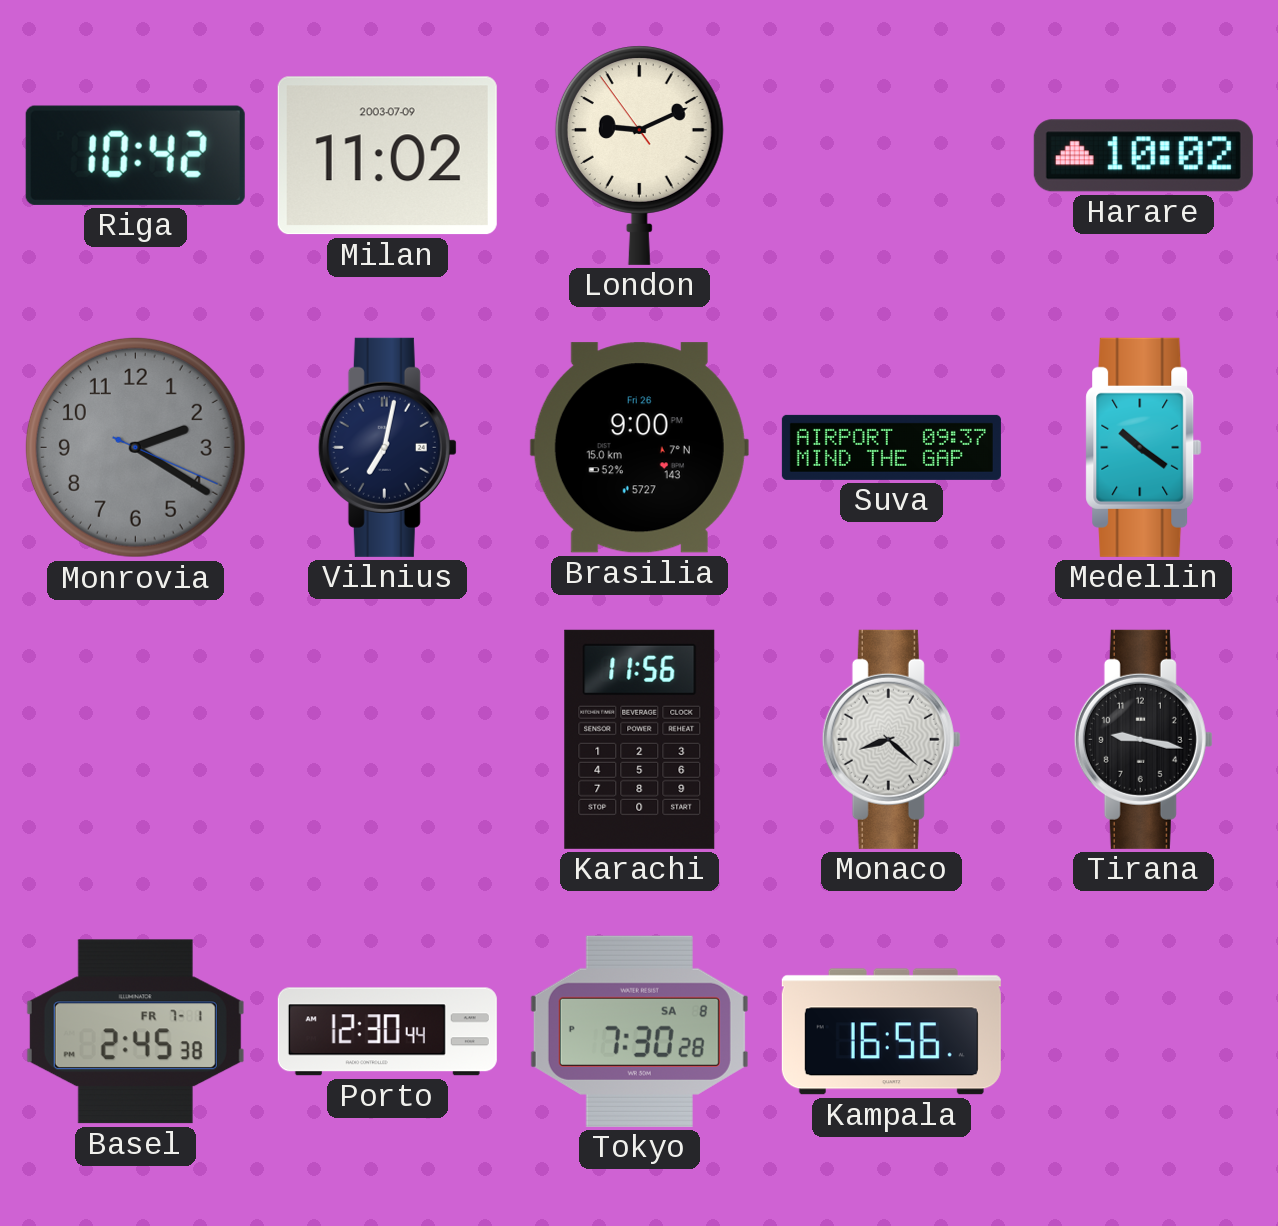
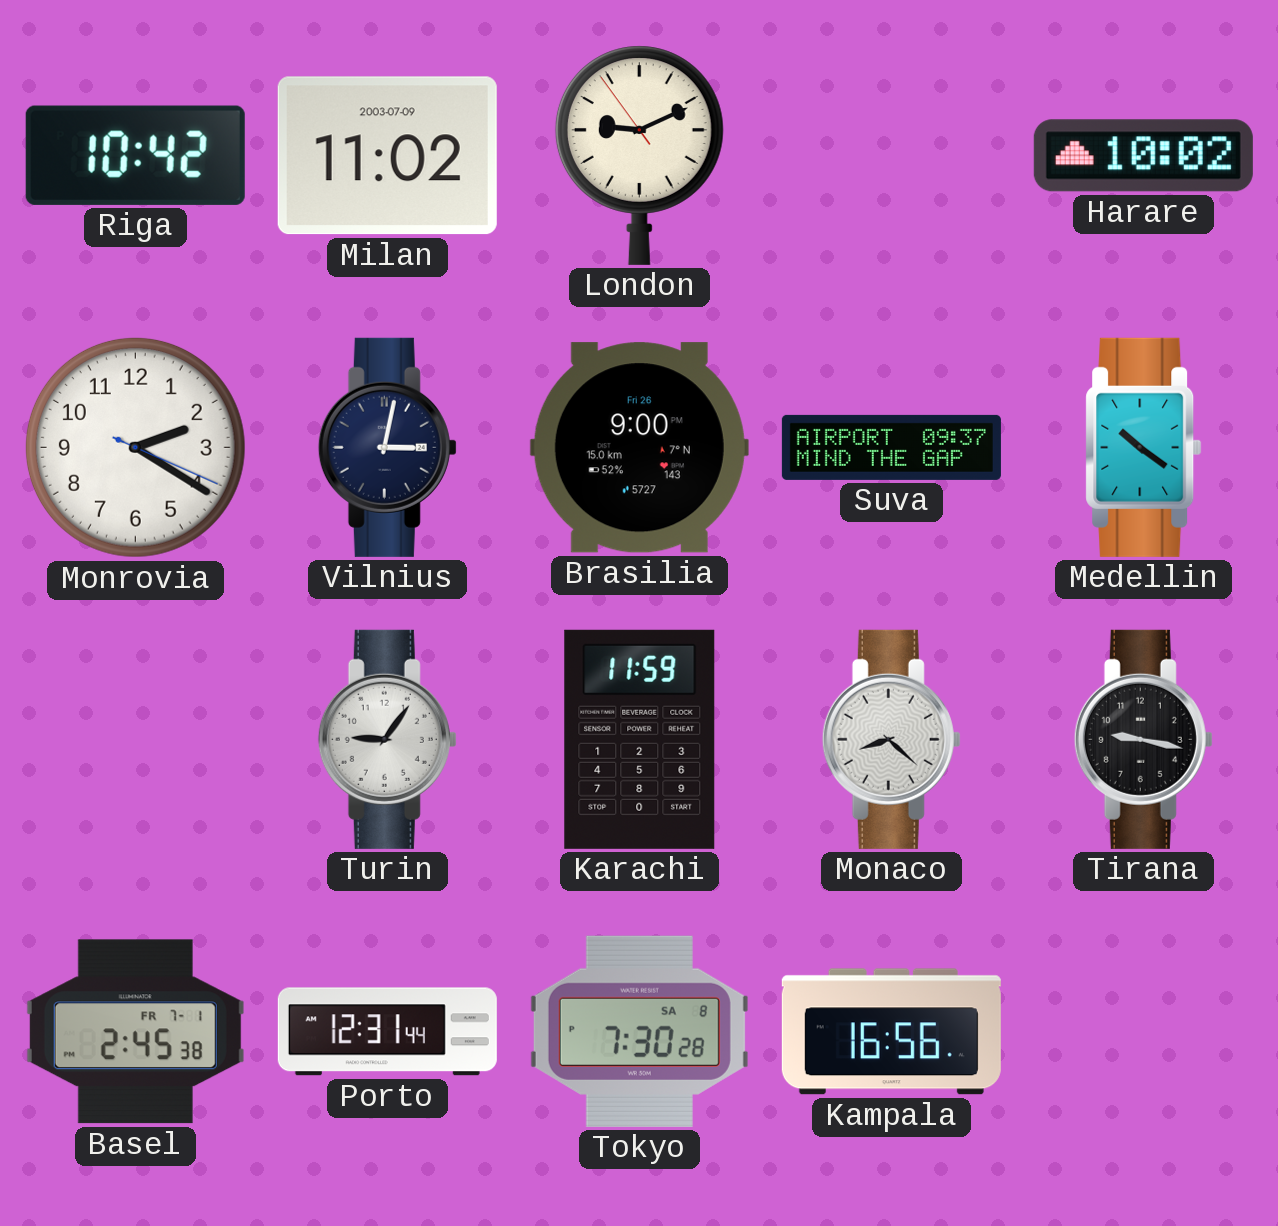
Monrovia dial: grey -> white (135, 447)
Vilnius: 7:02 -> 3:02 (387, 447)
Turin: none -> 9:06 (387, 739)
Karachi: 11:56 -> 11:59 (640, 739)
Porto: 12:30 -> 12:31 (387, 1032)
